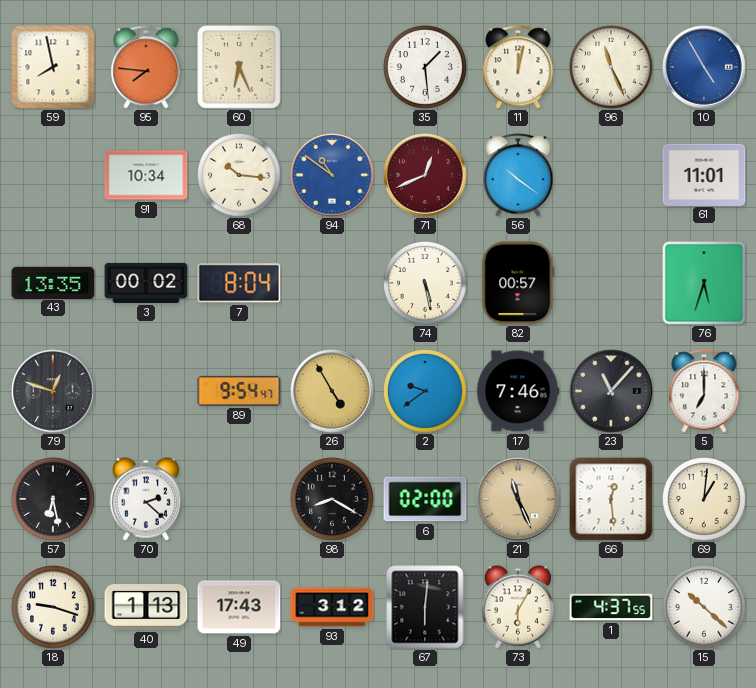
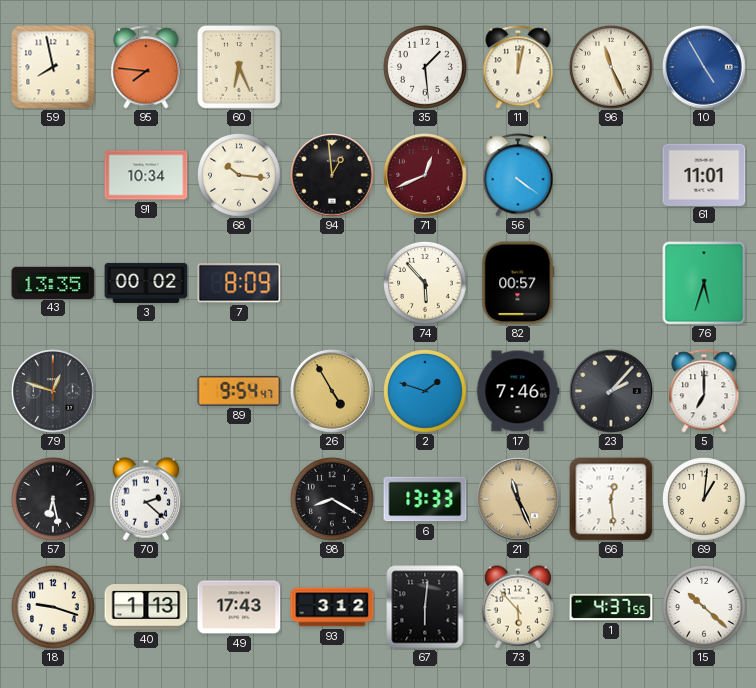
94: 10:51 -> 12:59 (332, 175)
94 dial: blue -> black (332, 175)
56: 10:21 -> 4:21 (518, 175)
7: 8:04 -> 8:09 (239, 283)
74: 5:28 -> 5:53 (426, 284)
2: 9:39 -> 1:48 (426, 392)
23: 11:07 -> 2:07 (611, 391)
6: 02:00 -> 13:33 (425, 499)
73: 6:05 -> 5:53 (517, 607)
